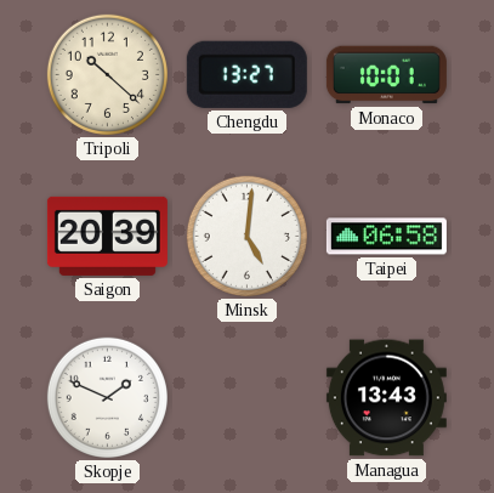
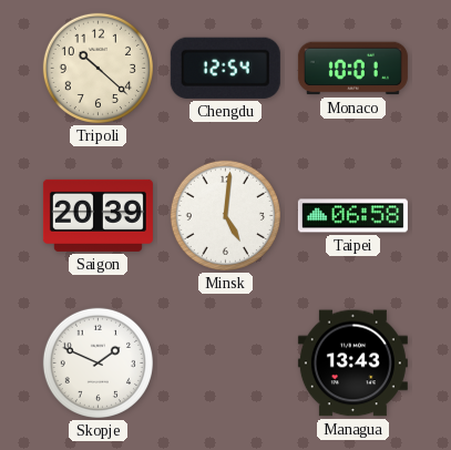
Chengdu: 13:27 -> 12:54 (225, 68)
